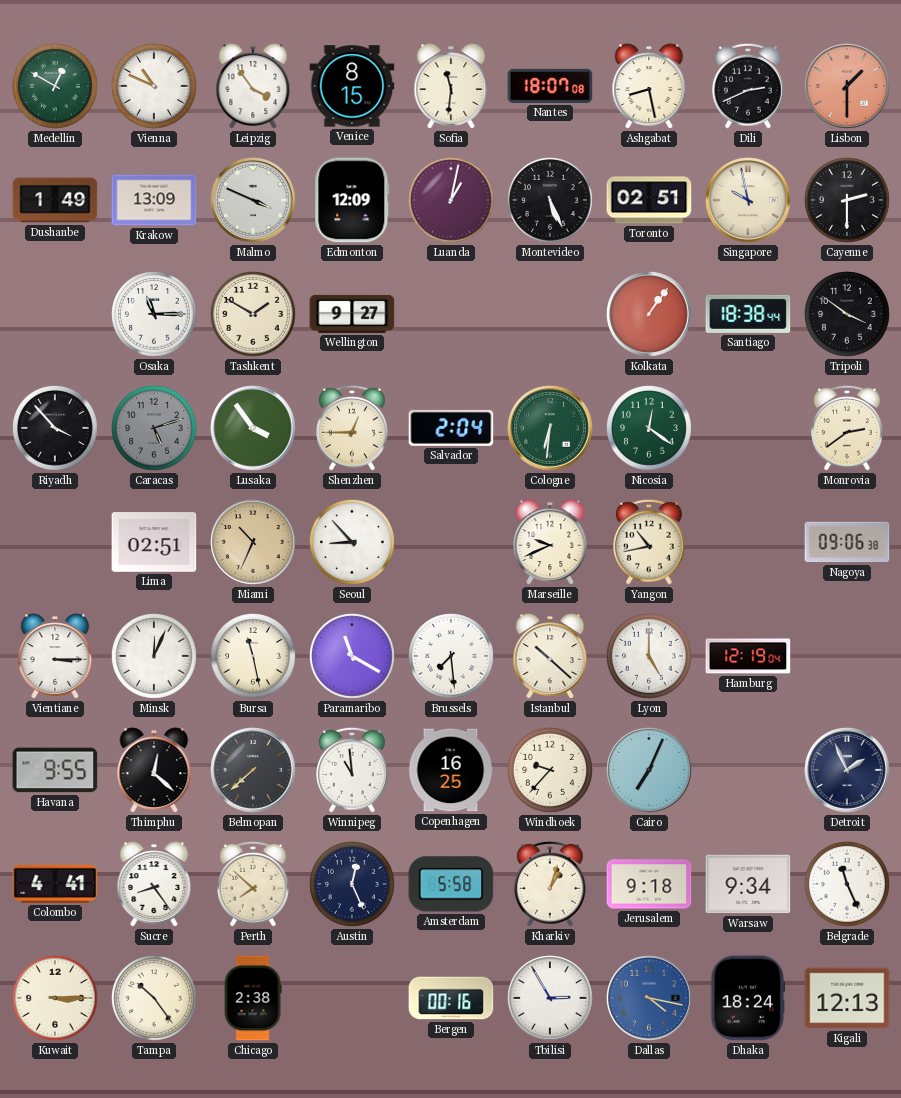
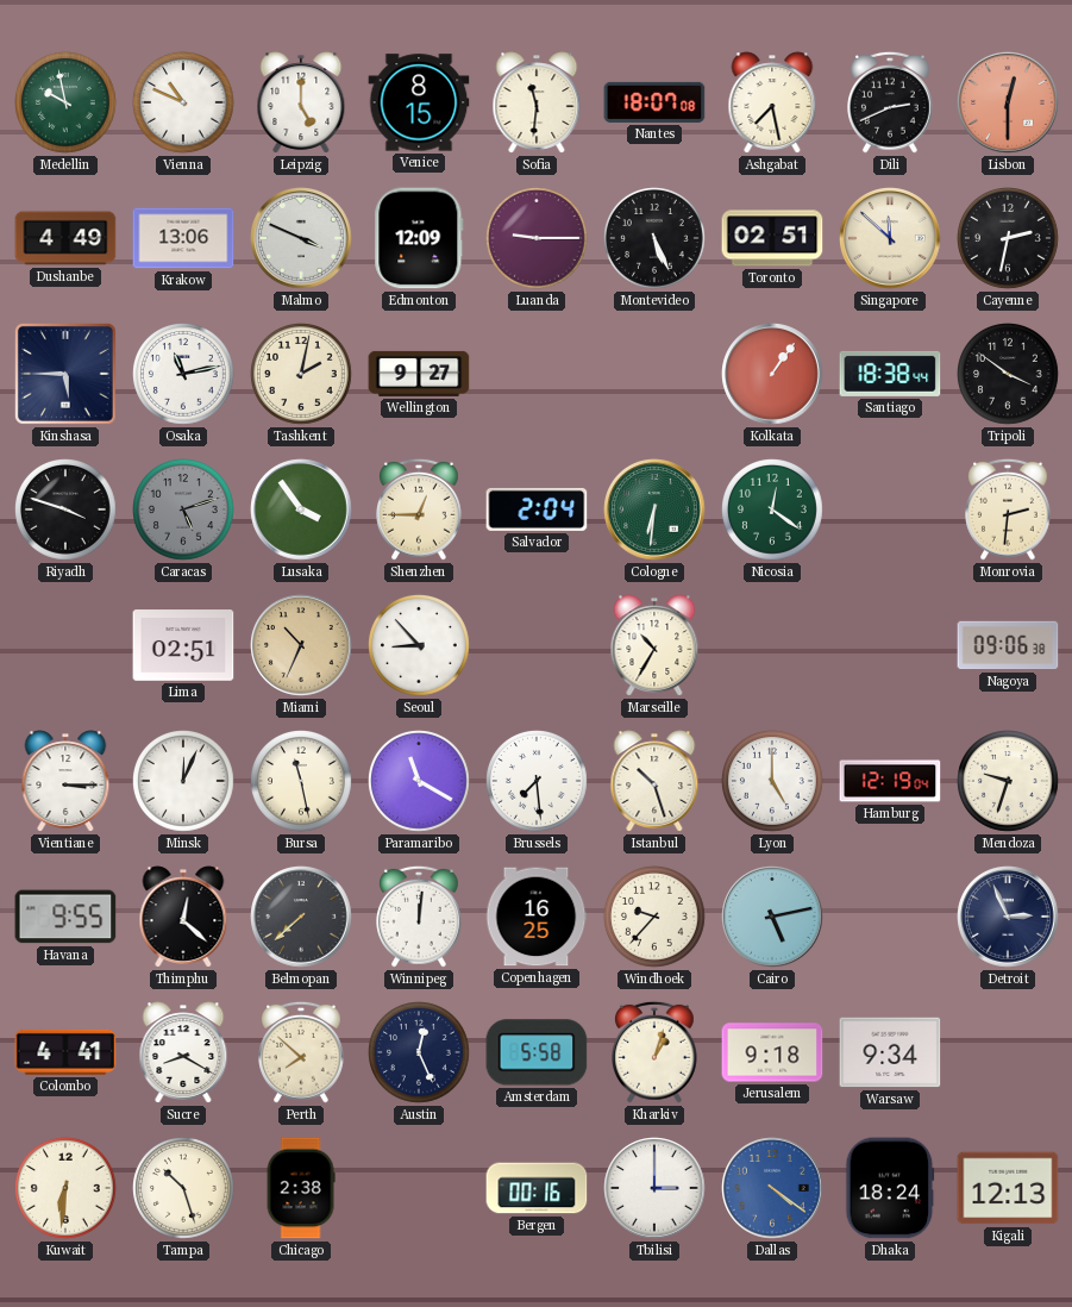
Medellin: 12:50 -> 9:58 (67, 104)
Leipzig: 3:54 -> 5:00 (301, 102)
Ashgabat: 8:28 -> 7:28 (772, 102)
Lisbon: 1:30 -> 12:30 (1008, 102)
Dushanbe: 1:49 -> 4:49 (65, 238)
Krakow: 13:09 -> 13:06 (183, 238)
Luanda: 1:02 -> 9:15 (538, 239)
Singapore: 9:58 -> 11:52 (890, 238)
Cayenne: 2:30 -> 2:32 (1009, 239)
Kinshasa: none -> 5:45 (65, 374)
Osaka: 11:15 -> 11:13 (184, 375)
Tashkent: 1:50 -> 2:02 (302, 375)
Riyadh: 3:53 -> 3:48 (67, 511)
Monrovia: 2:39 -> 2:31 (1009, 509)
Marseille: 9:41 -> 10:35 (654, 645)
Yangon: 10:43 -> none (650, 542)
Istanbul: 10:22 -> 10:27 (654, 781)
Mendoza: none -> 9:33 (1009, 782)
Winnipeg: 10:59 -> 12:01 (420, 917)
Cairo: 7:04 -> 5:13 (772, 917)
Detroit: 1:56 -> 2:56 (1008, 917)
Sucre: 8:24 -> 8:20 (183, 1052)
Belgrade: 11:26 -> none (848, 885)
Kuwait: 3:15 -> 6:31 (67, 1189)
Tampa: 10:24 -> 10:27 (184, 1189)
Tbilisi: 2:55 -> 3:00 (654, 1188)
Dallas: 4:17 -> 4:21 (772, 1188)
